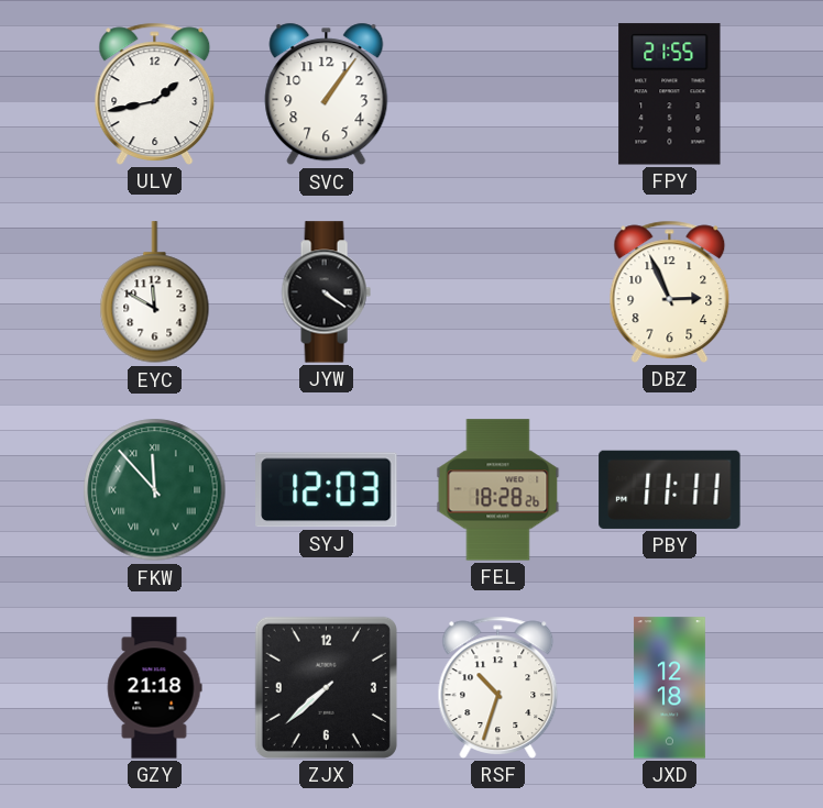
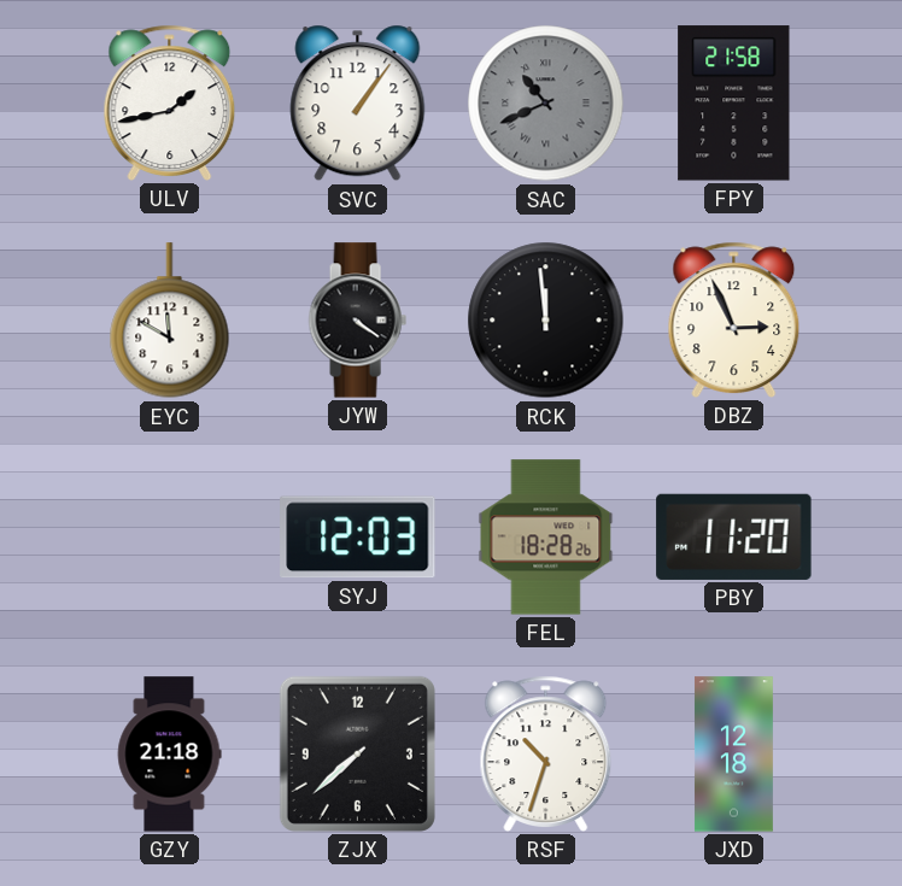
SAC: none -> 10:41 (546, 104)
FPY: 21:55 -> 21:58 (734, 104)
RCK: none -> 11:59 (546, 321)
FKW: 11:53 -> none (155, 490)
PBY: 11:11 -> 11:20 (734, 536)
